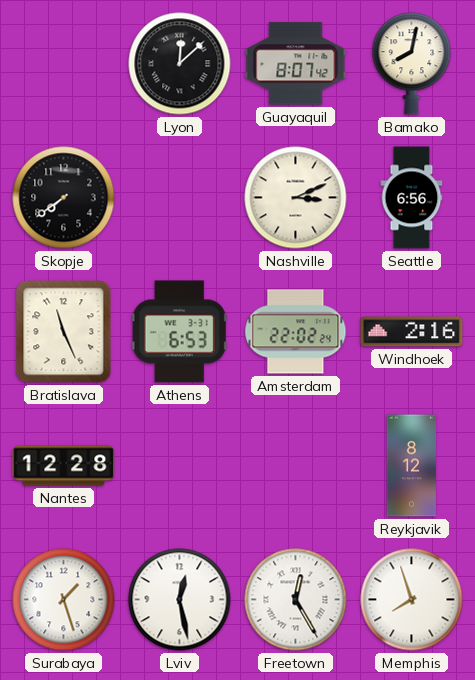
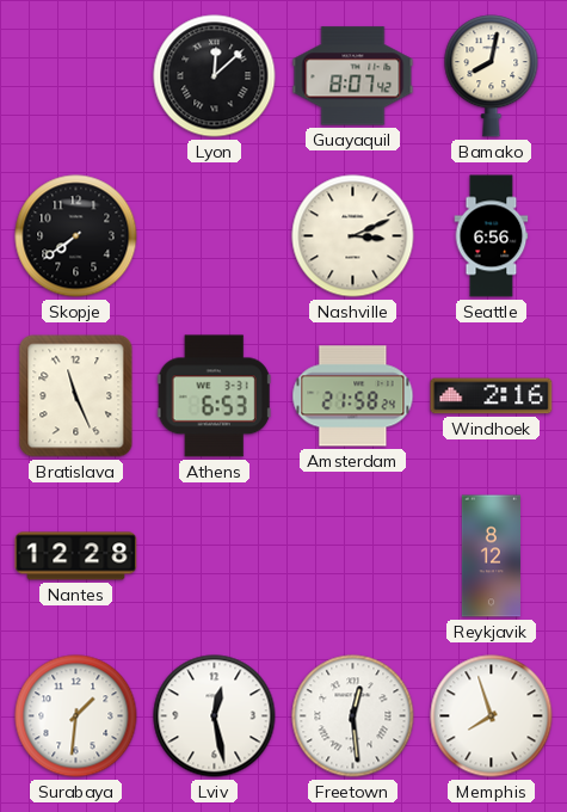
Amsterdam: 22:02 -> 21:58 (353, 396)
Surabaya: 1:27 -> 1:31 (76, 716)
Freetown: 12:25 -> 12:29 (353, 716)
